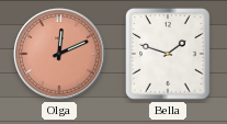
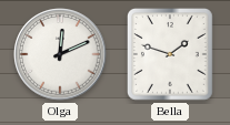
Olga dial: salmon -> white (60, 54)
